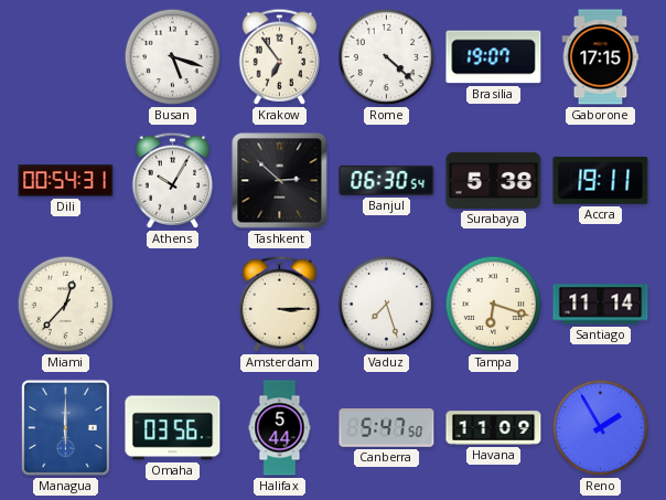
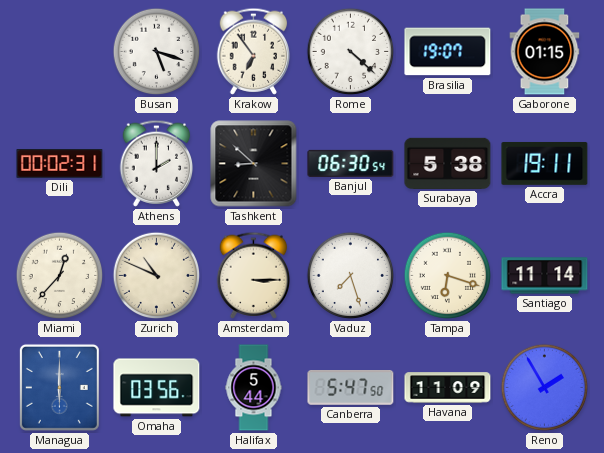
Gaborone: 17:15 -> 01:15 (545, 52)
Dili: 00:54 -> 00:02 (60, 164)
Athens: 10:05 -> 2:00 (157, 163)
Tashkent: 2:52 -> 8:52 (254, 164)
Zurich: none -> 10:49 (157, 276)
